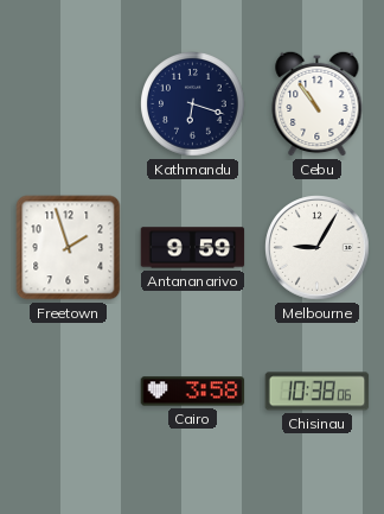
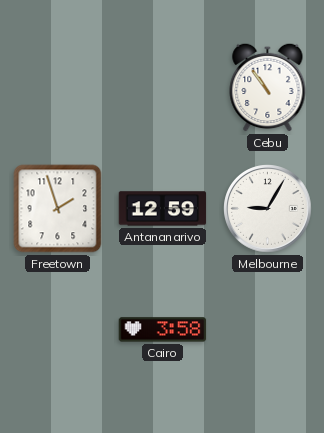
Kathmandu: 6:18 -> none (193, 104)
Antananarivo: 9:59 -> 12:59 (163, 209)
Chisinau: 10:38 -> none (318, 392)
